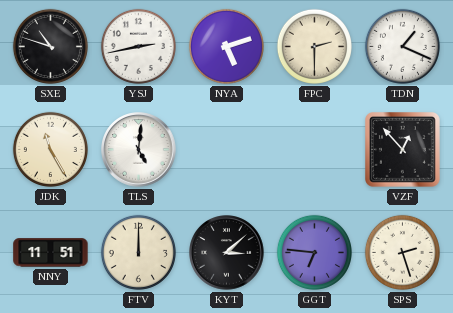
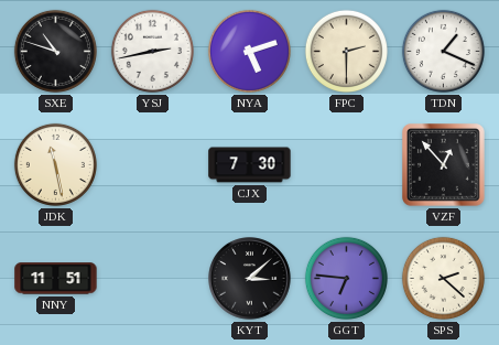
JDK: 11:25 -> 11:28 (55, 164)
TLS: 5:01 -> none (139, 150)
CJX: none -> 7:30 (250, 165)
FTV: 12:00 -> none (138, 252)
SPS: 2:27 -> 2:22 (443, 278)
